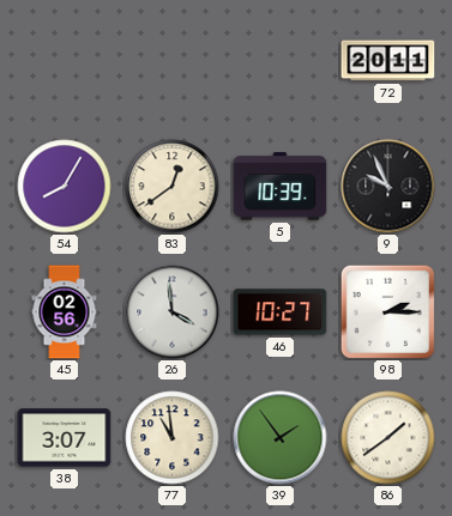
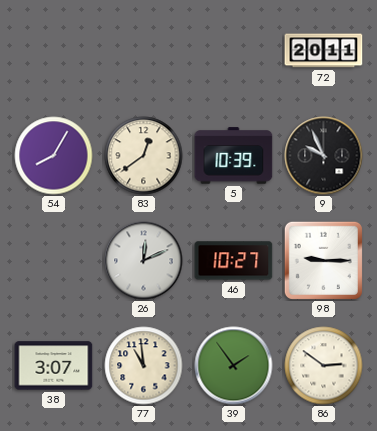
45: 02:56 -> none (65, 312)
26: 3:59 -> 12:11 (144, 261)
98: 2:15 -> 9:15 (323, 260)
86: 1:39 -> 2:51 (324, 366)
